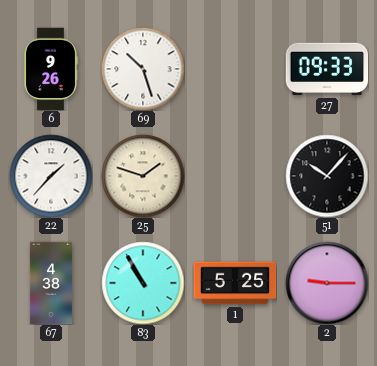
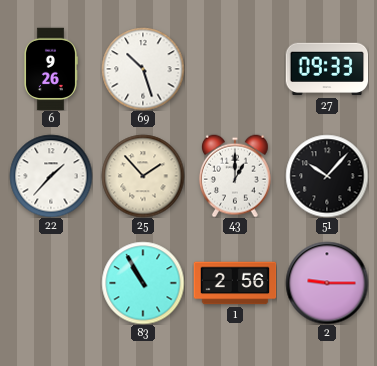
25: 1:48 -> 1:53 (143, 176)
43: none -> 1:00 (235, 176)
67: 4:38 -> none (51, 283)
1: 5:25 -> 2:56 (235, 283)
